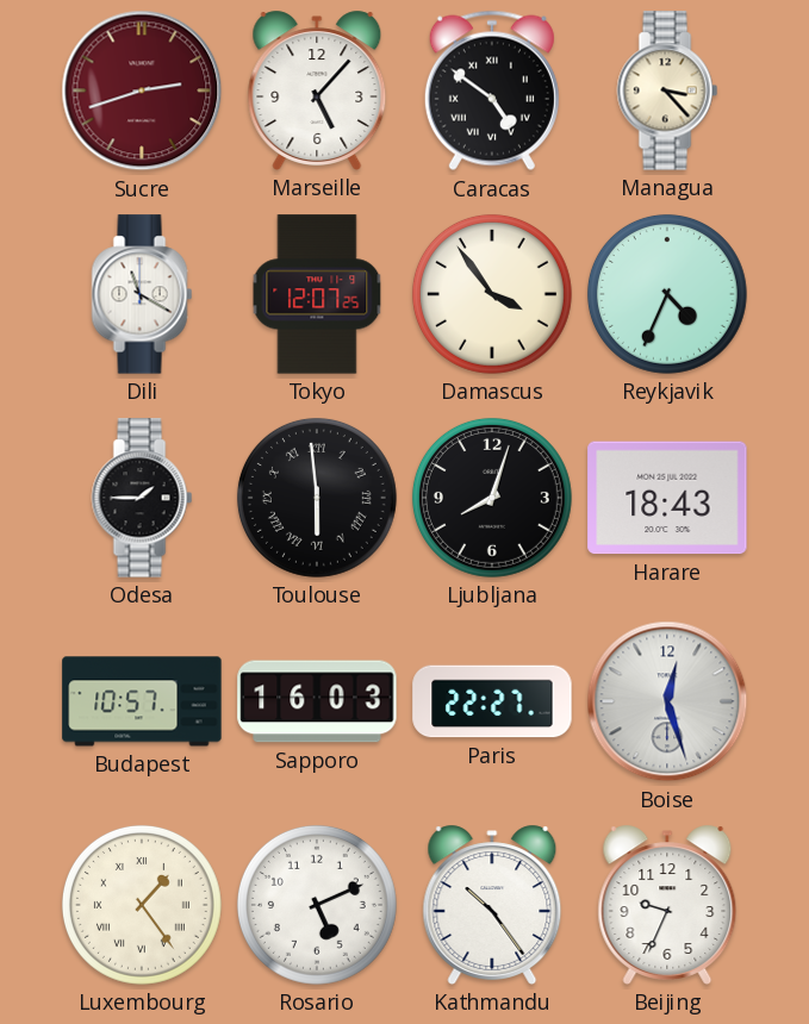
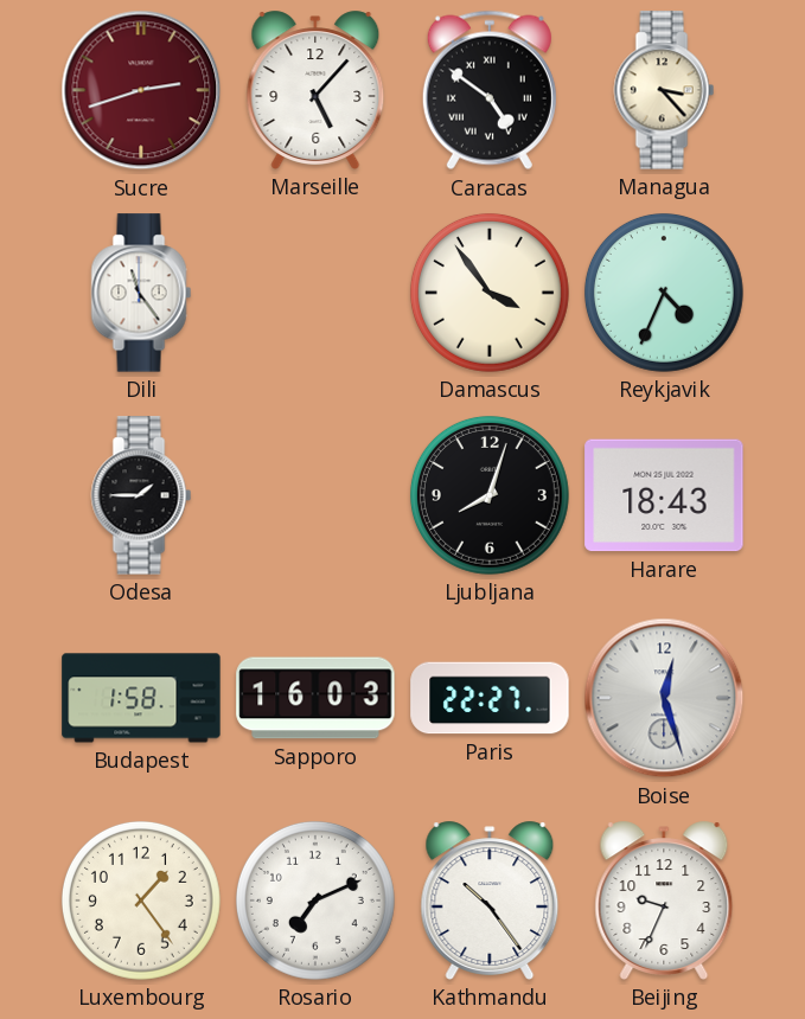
Dili: 11:20 -> 11:24 (141, 293)
Tokyo: 12:07 -> none (317, 294)
Toulouse: 5:59 -> none (317, 498)
Budapest: 10:57 -> 1:58 (141, 698)
Luxembourg numerals: Roman -> Arabic (141, 901)
Rosario: 5:11 -> 7:11 (315, 901)
